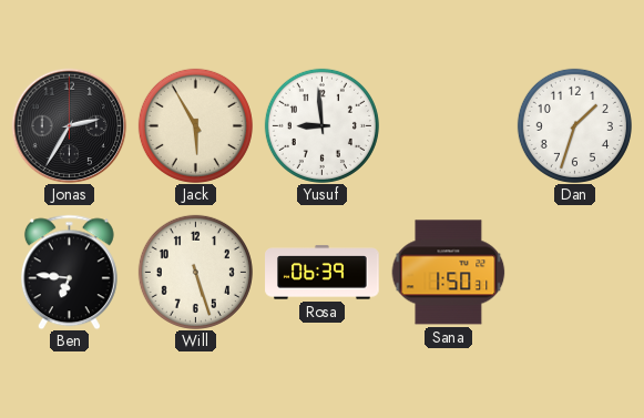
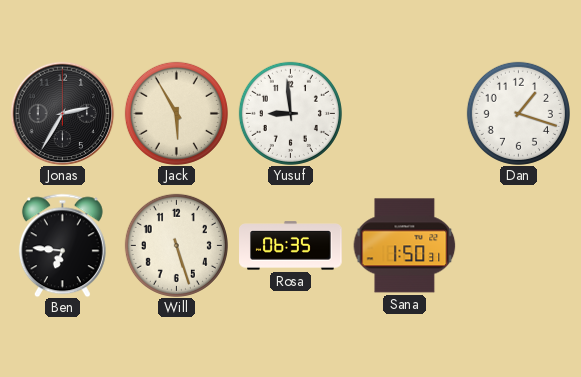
Dan: 1:33 -> 1:18 (518, 113)
Rosa: 06:39 -> 06:35 (291, 246)
